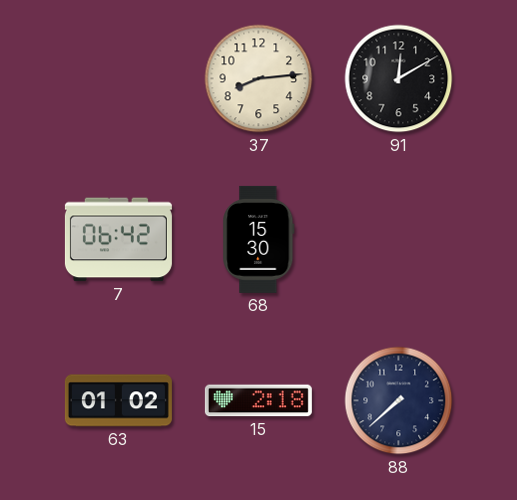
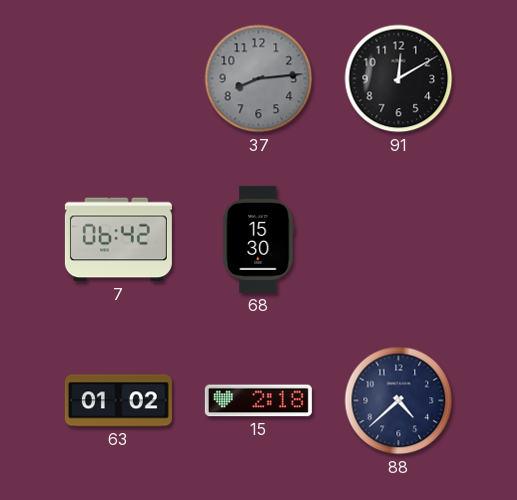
37 dial: cream -> grey (259, 79)
88: 7:38 -> 4:38 (399, 401)
